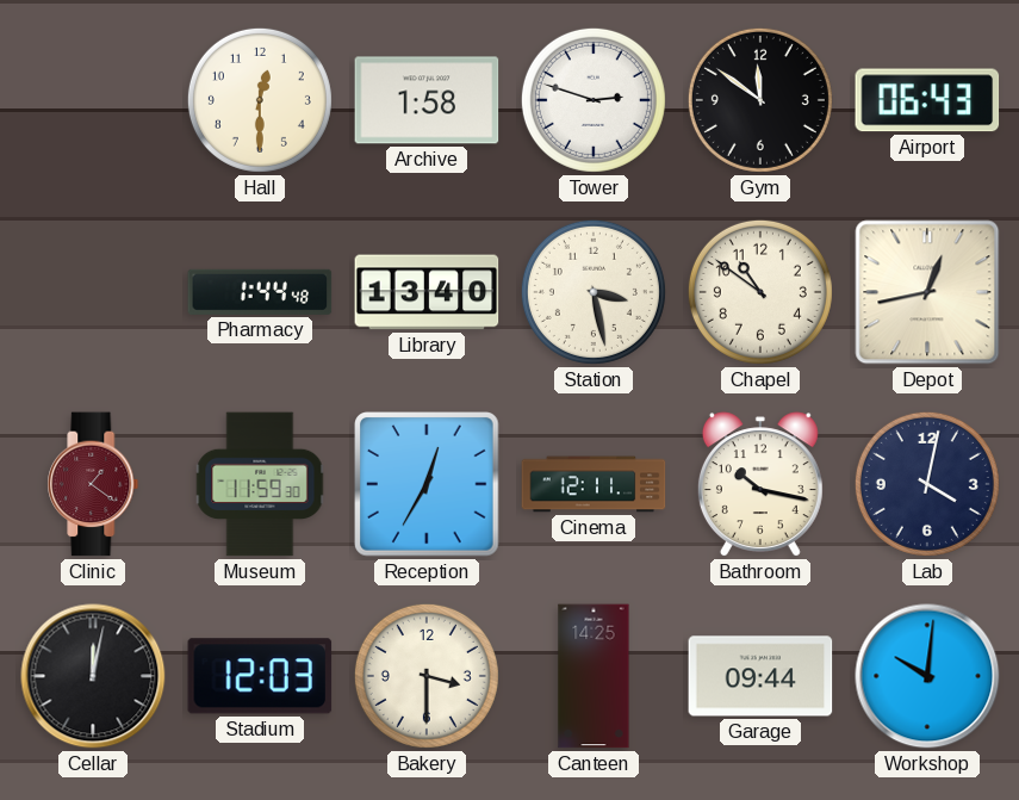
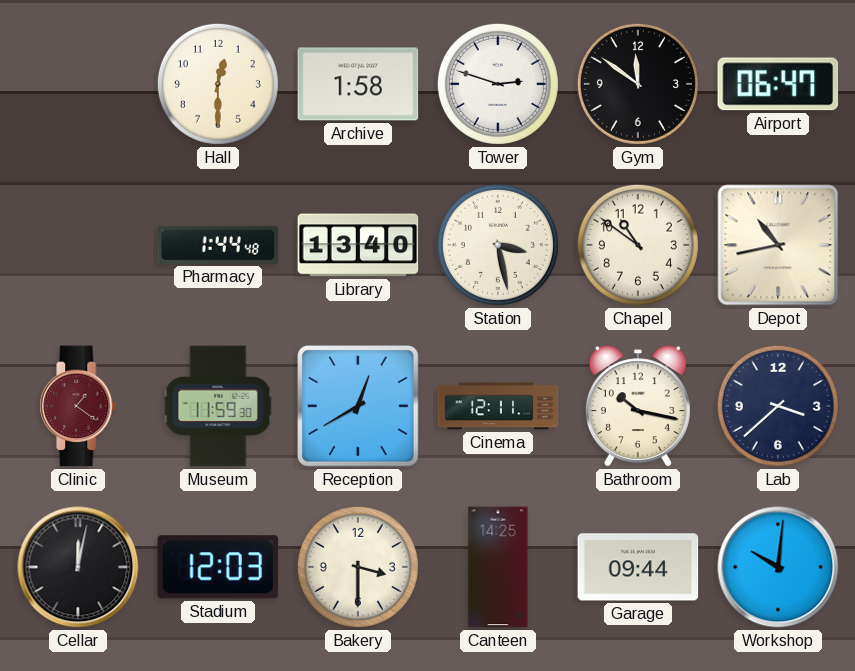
Airport: 06:43 -> 06:47 (778, 84)
Depot: 12:43 -> 10:43 (778, 245)
Reception: 12:35 -> 12:40 (358, 406)
Lab: 4:02 -> 3:38 (778, 406)
